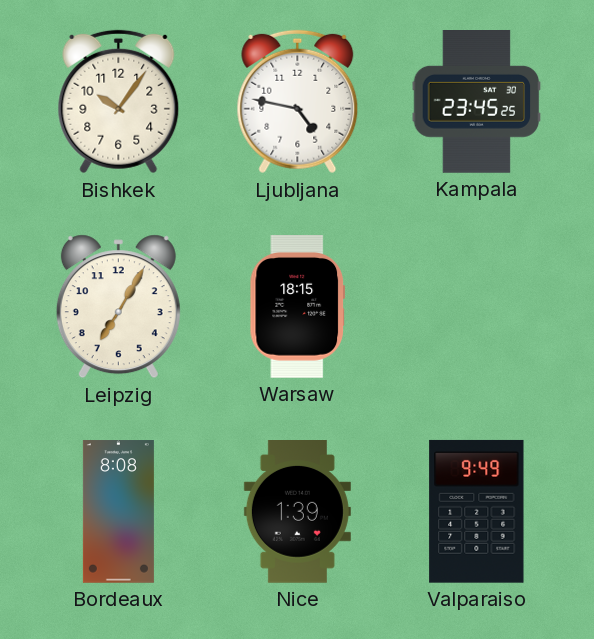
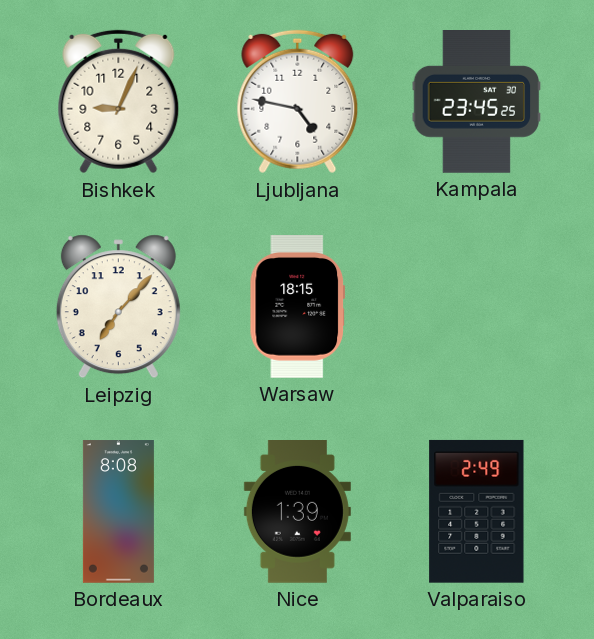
Bishkek: 10:06 -> 9:04 (119, 102)
Leipzig: 7:05 -> 7:07 (118, 307)
Valparaiso: 9:49 -> 2:49 (477, 511)
